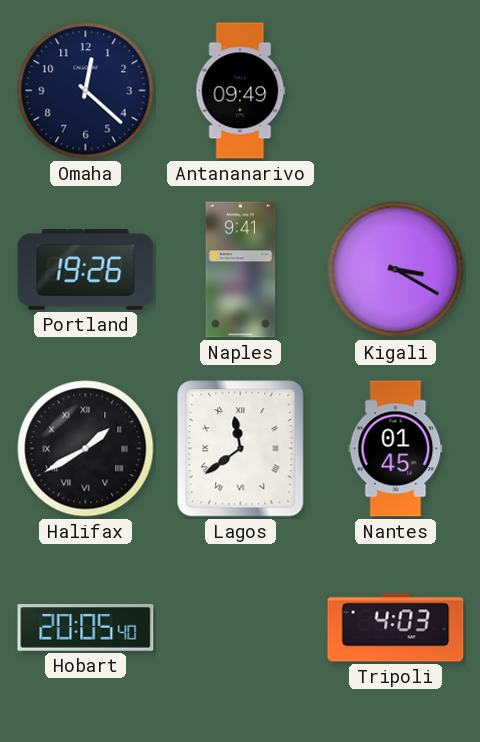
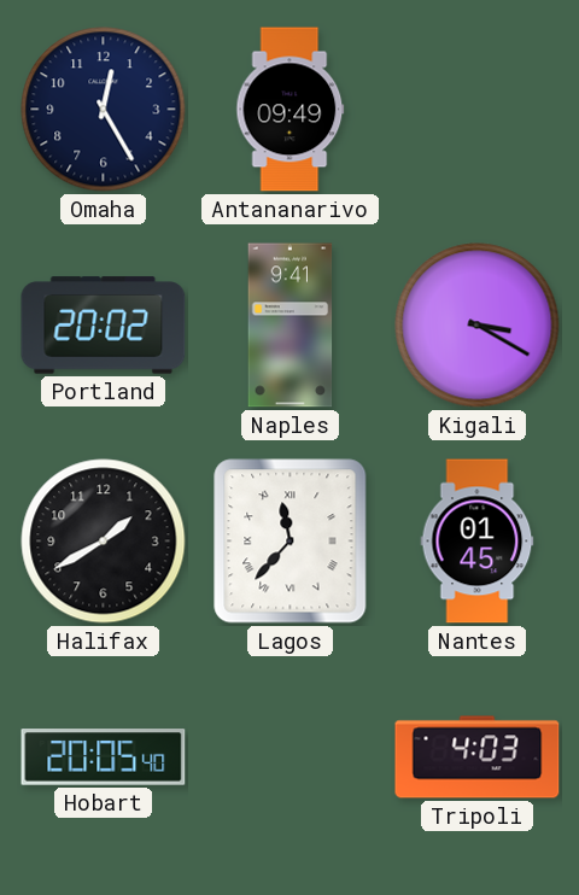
Omaha: 12:22 -> 12:25 (104, 110)
Portland: 19:26 -> 20:02 (104, 326)
Halifax numerals: Roman -> Arabic (104, 542)
Lagos: 11:39 -> 11:37 (291, 542)
